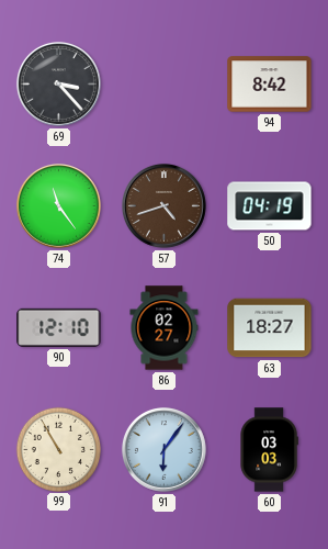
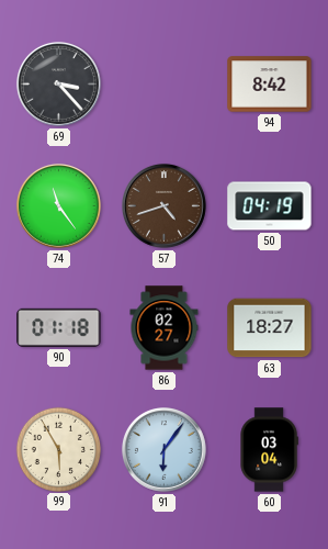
90: 12:10 -> 01:18 (59, 327)
99: 10:55 -> 5:55 (58, 449)
60: 03:03 -> 03:04 (269, 450)
